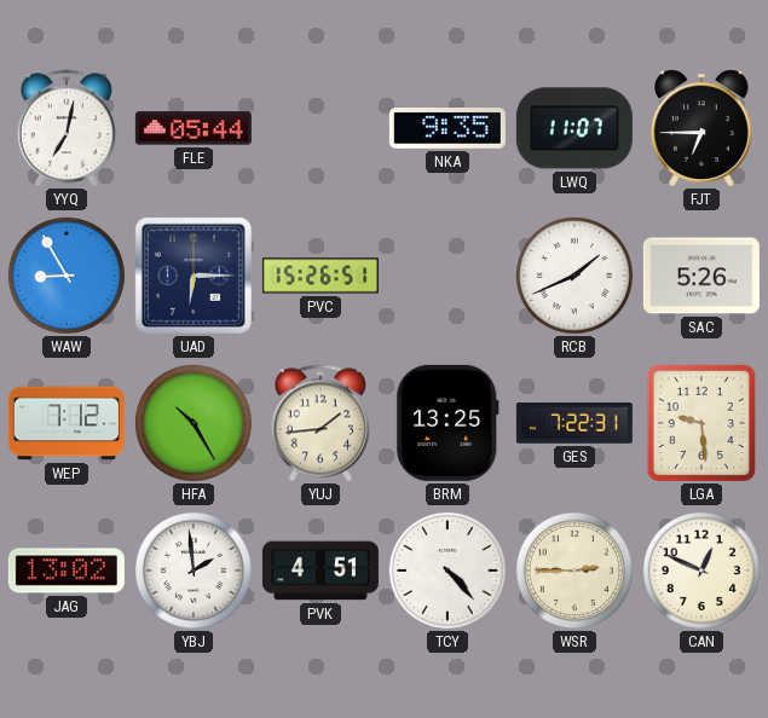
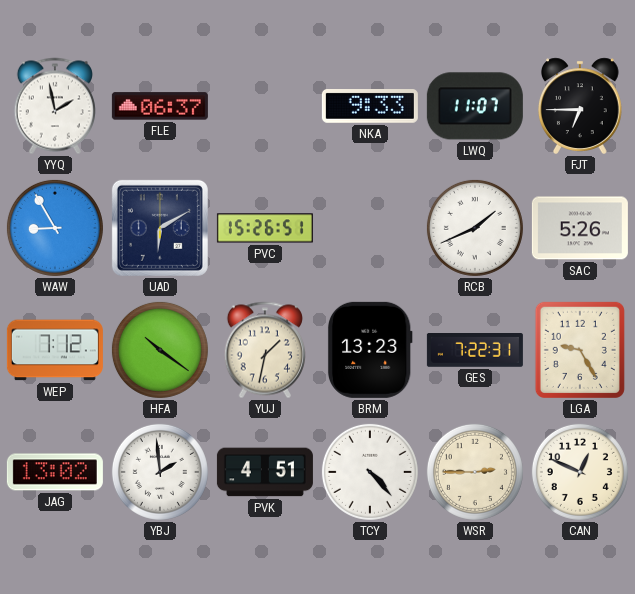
YYQ: 7:02 -> 1:58 (55, 106)
FLE: 05:44 -> 06:37 (160, 106)
NKA: 9:35 -> 9:33 (370, 107)
UAD: 6:15 -> 6:10 (160, 228)
HFA: 10:25 -> 10:21 (160, 350)
YUJ: 1:44 -> 1:32 (265, 350)
BRM: 13:25 -> 13:23 (370, 350)
LGA: 9:29 -> 9:25 (580, 350)
